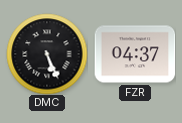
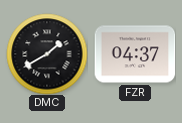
DMC: 5:26 -> 1:40 (47, 54)
